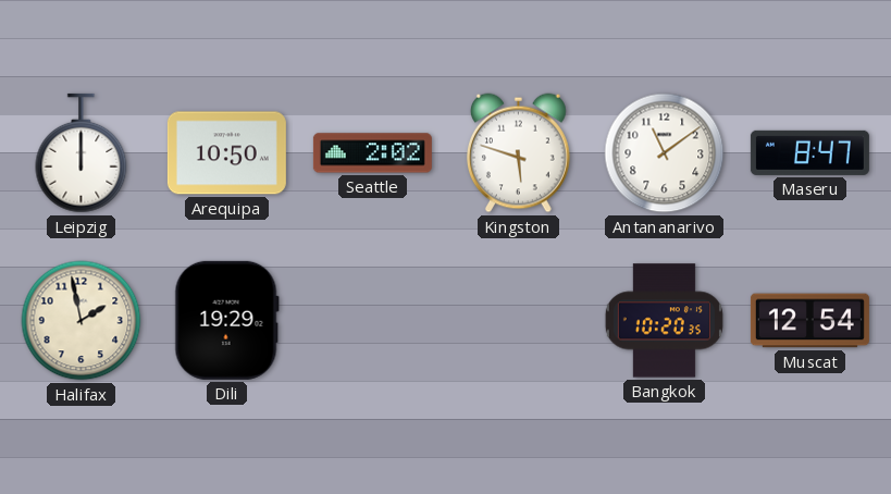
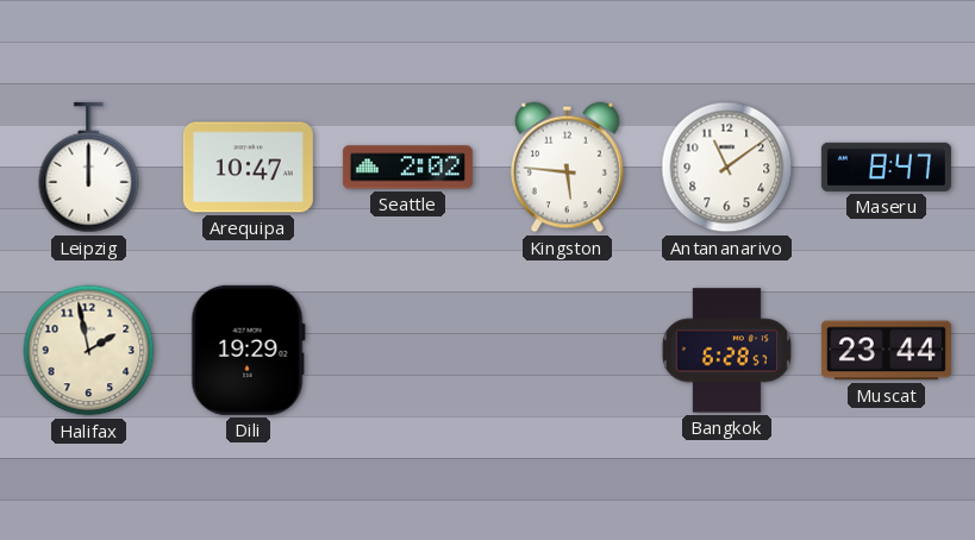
Arequipa: 10:50 -> 10:47 (248, 168)
Kingston: 5:48 -> 5:46 (567, 168)
Bangkok: 10:20 -> 6:28 (726, 351)
Muscat: 12:54 -> 23:44 (886, 351)
